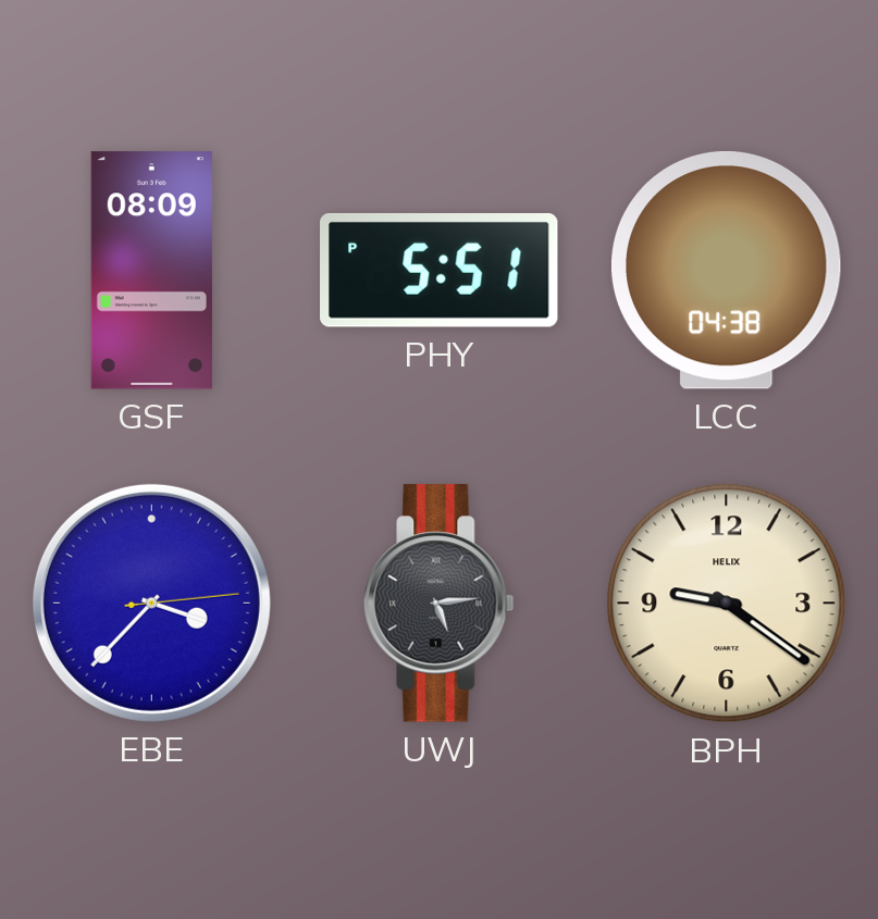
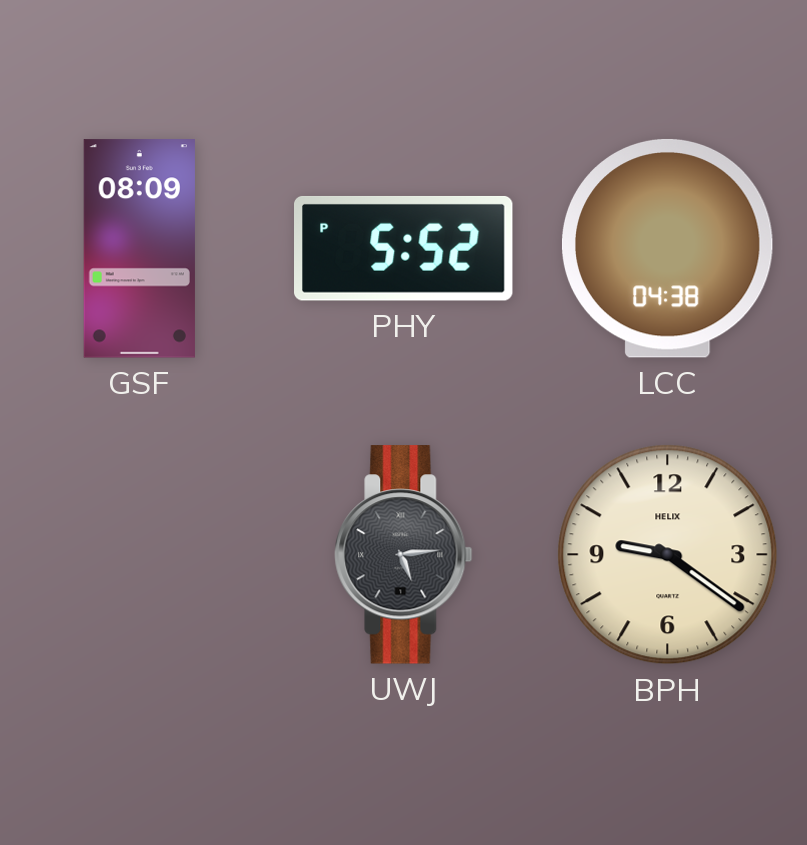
PHY: 5:51 -> 5:52 (404, 248)
EBE: 3:37 -> none (151, 603)
